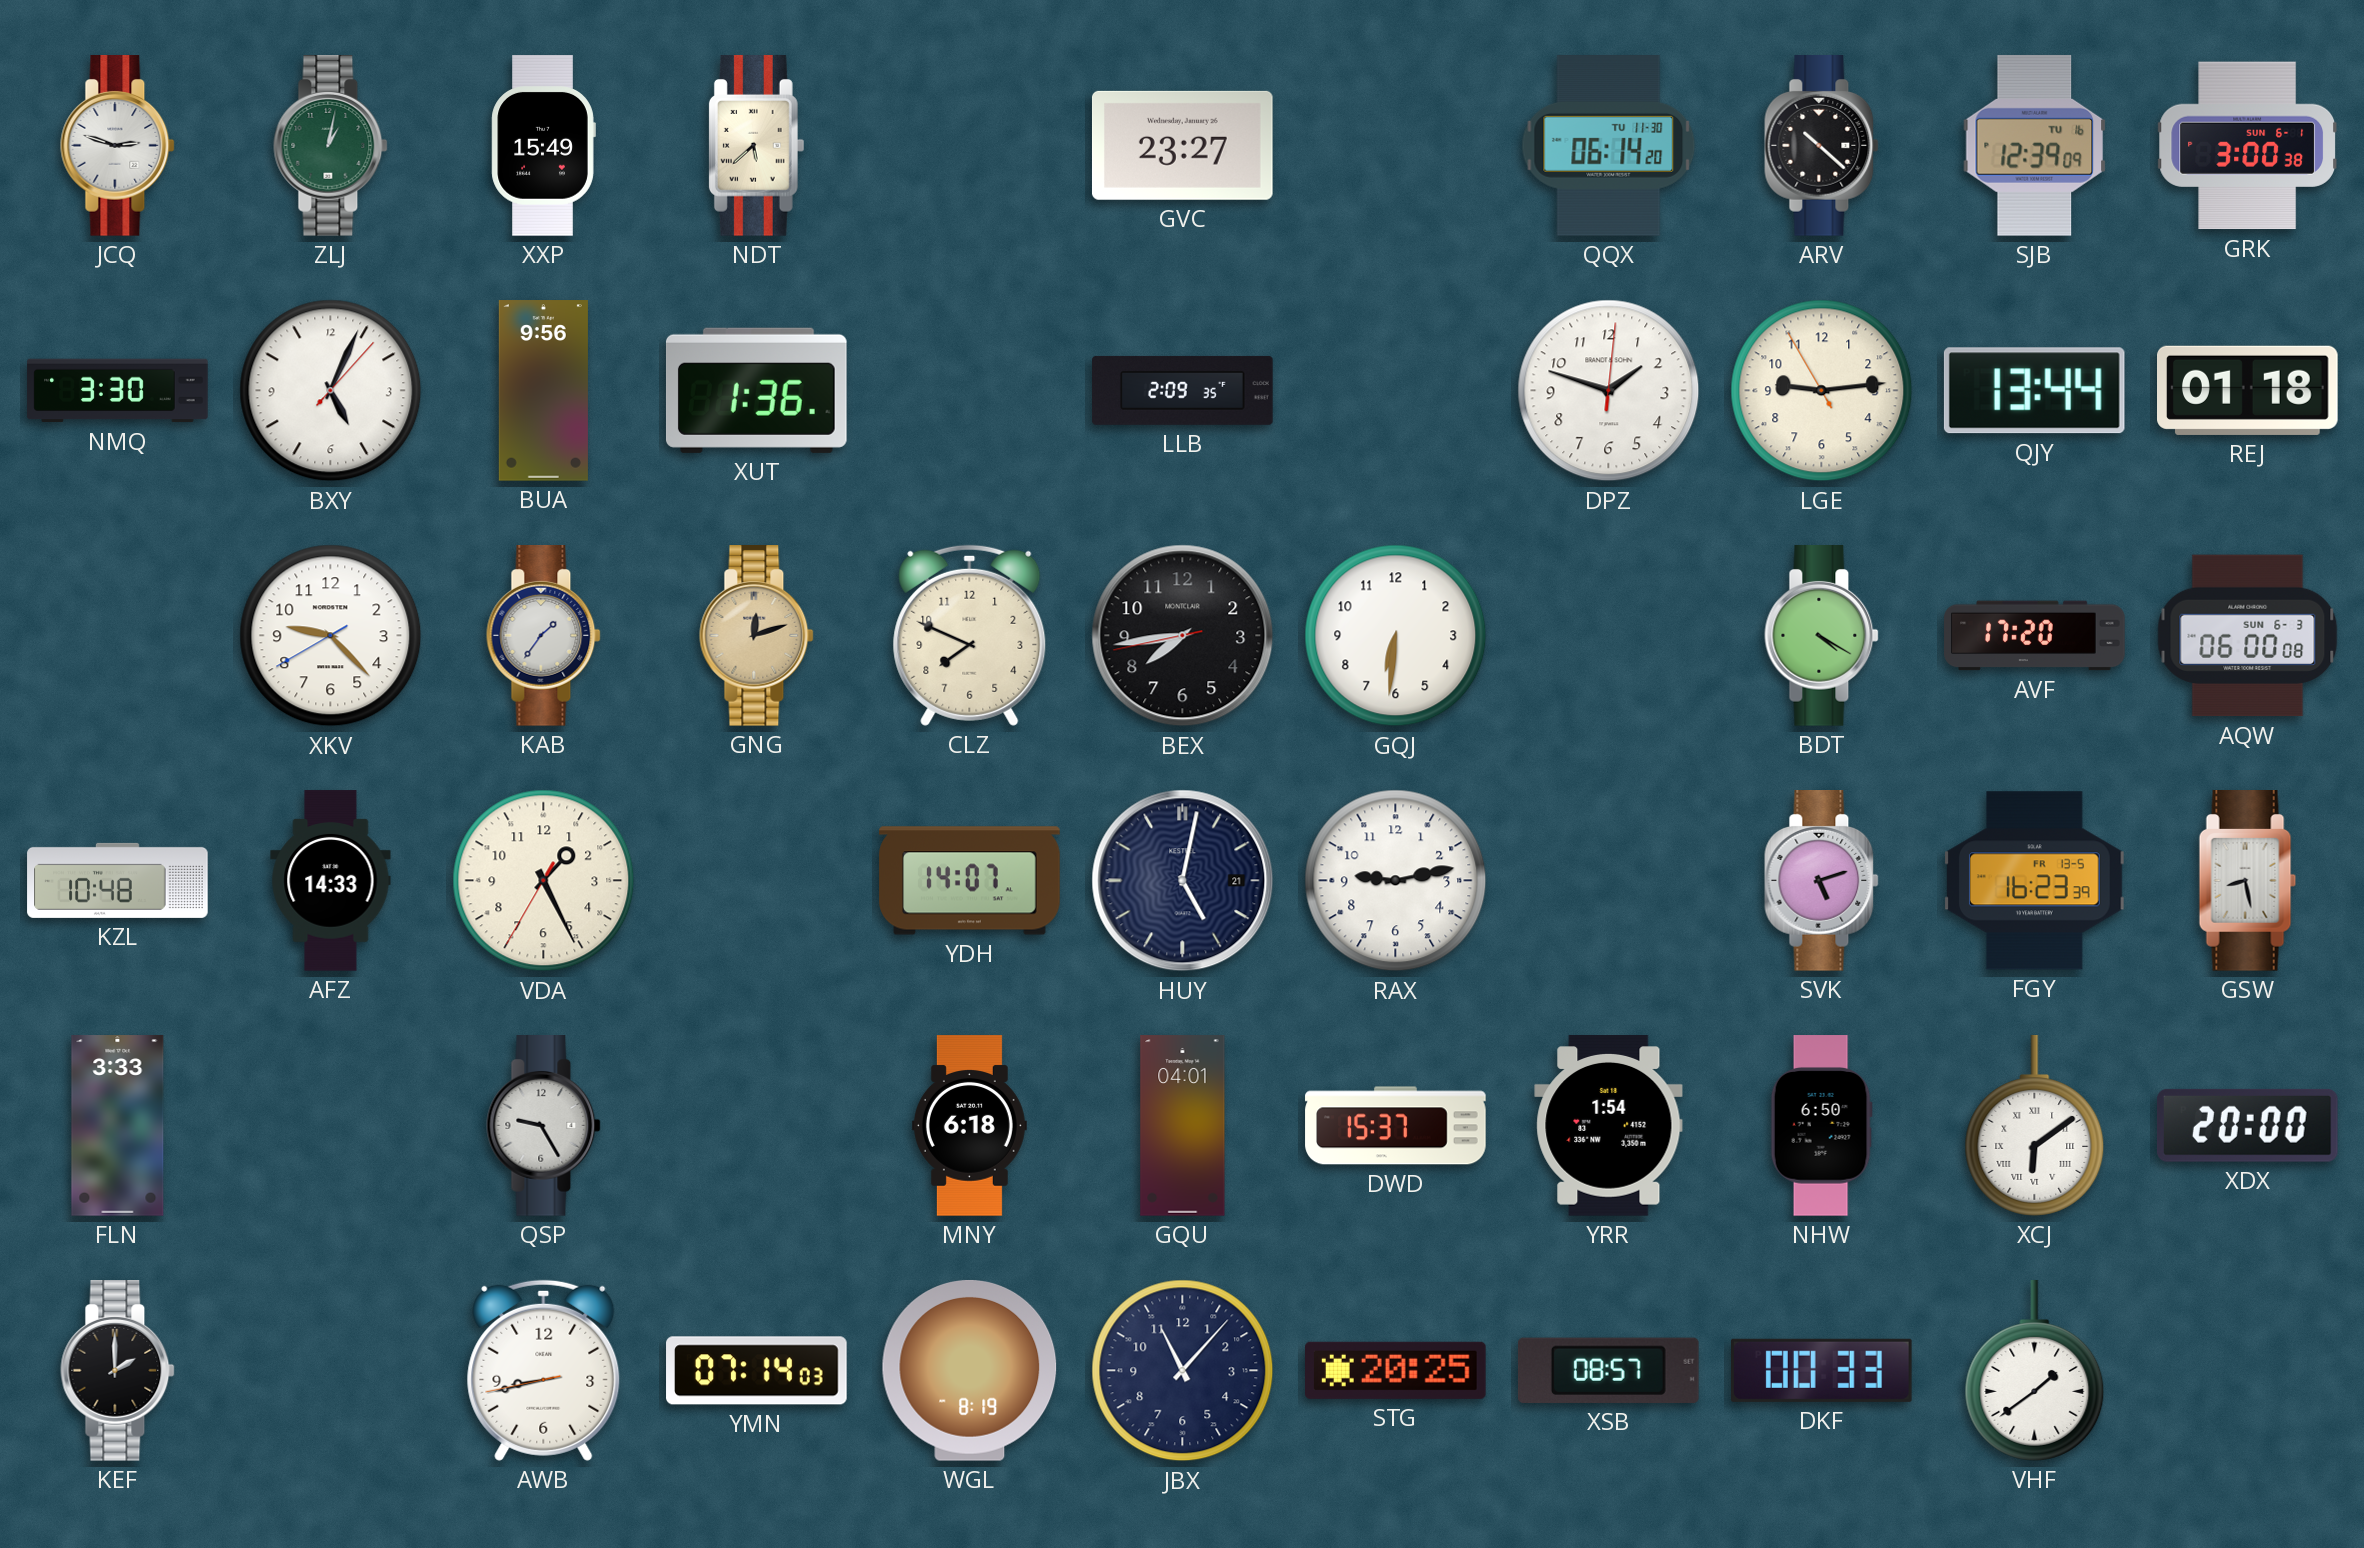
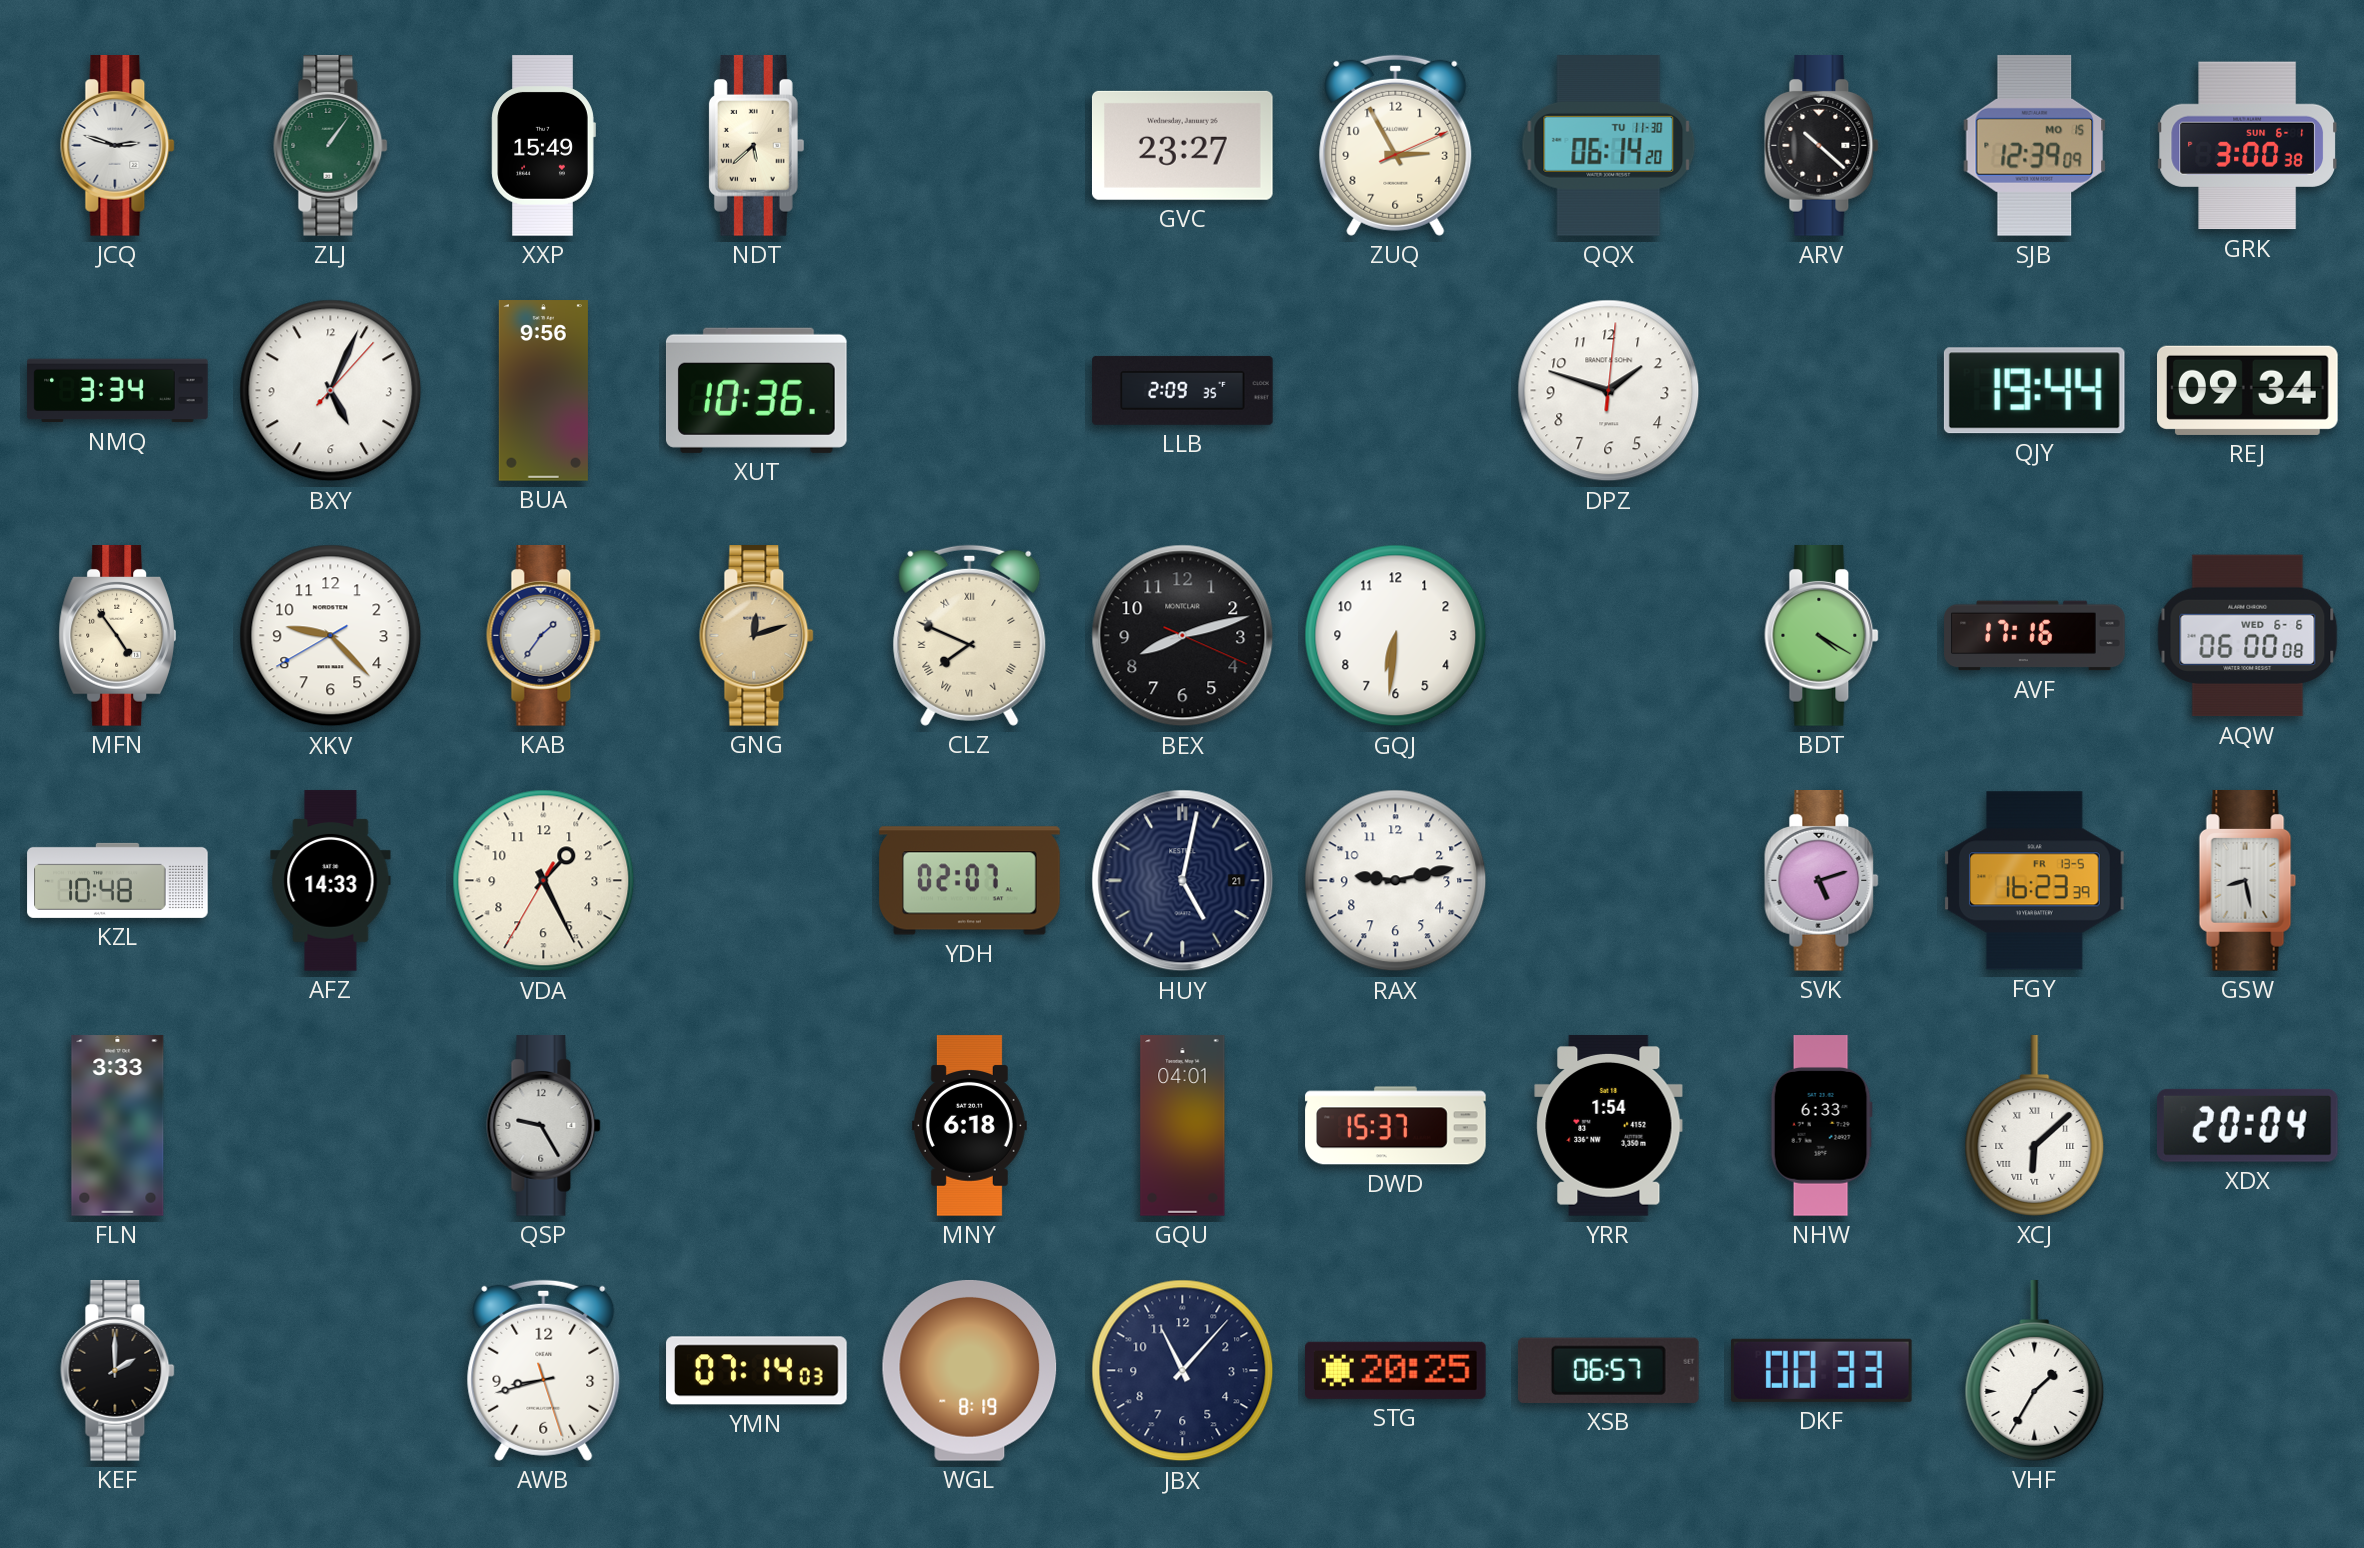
ZLJ: 1:02 -> 1:06 (331, 146)
ZUQ: none -> 2:55 (1396, 145)
SJB date: TU 16 -> MO 15 (2035, 145)
NMQ: 3:30 -> 3:34 (118, 391)
XUT: 1:36 -> 10:36 (756, 390)
LGE: 9:13 -> none (1822, 391)
QJY: 13:44 -> 19:44 (2034, 391)
REJ: 01:18 -> 09:34 (2248, 390)
MFN: none -> 4:54 (117, 636)
CLZ numerals: Arabic -> Roman (970, 635)
BEX: 7:43 -> 8:12 (1183, 636)
AVF: 17:20 -> 17:16 (2035, 636)
AQW date: SUN 6-3 -> WED 6-6 (2248, 636)
YDH: 14:07 -> 02:07 (970, 881)
NHW: 6:50 -> 6:33 (1821, 1126)
XCJ: 6:09 -> 6:08 (2035, 1126)
XDX: 20:00 -> 20:04 (2247, 1125)
AWB: 8:42:43 -> 8:42:27 (544, 1370)
XSB: 08:57 -> 06:57 (1609, 1370)
VHF: 1:39 -> 1:35 (2035, 1371)
